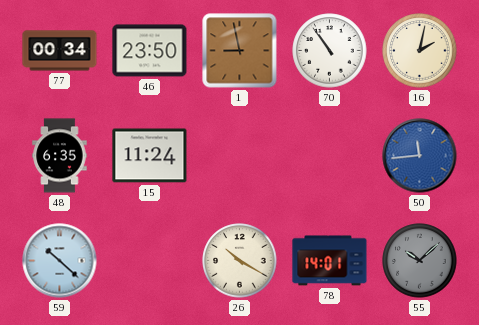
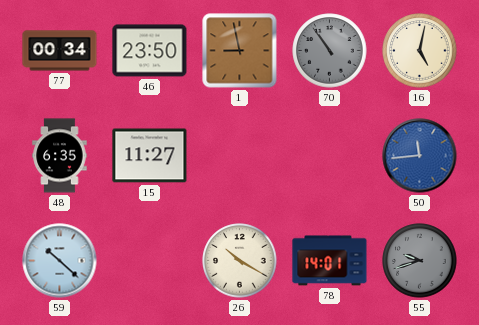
70 dial: white -> grey (330, 51)
16: 2:02 -> 5:02 (420, 51)
15: 11:24 -> 11:27 (150, 156)
55: 10:08 -> 9:42 (420, 261)
